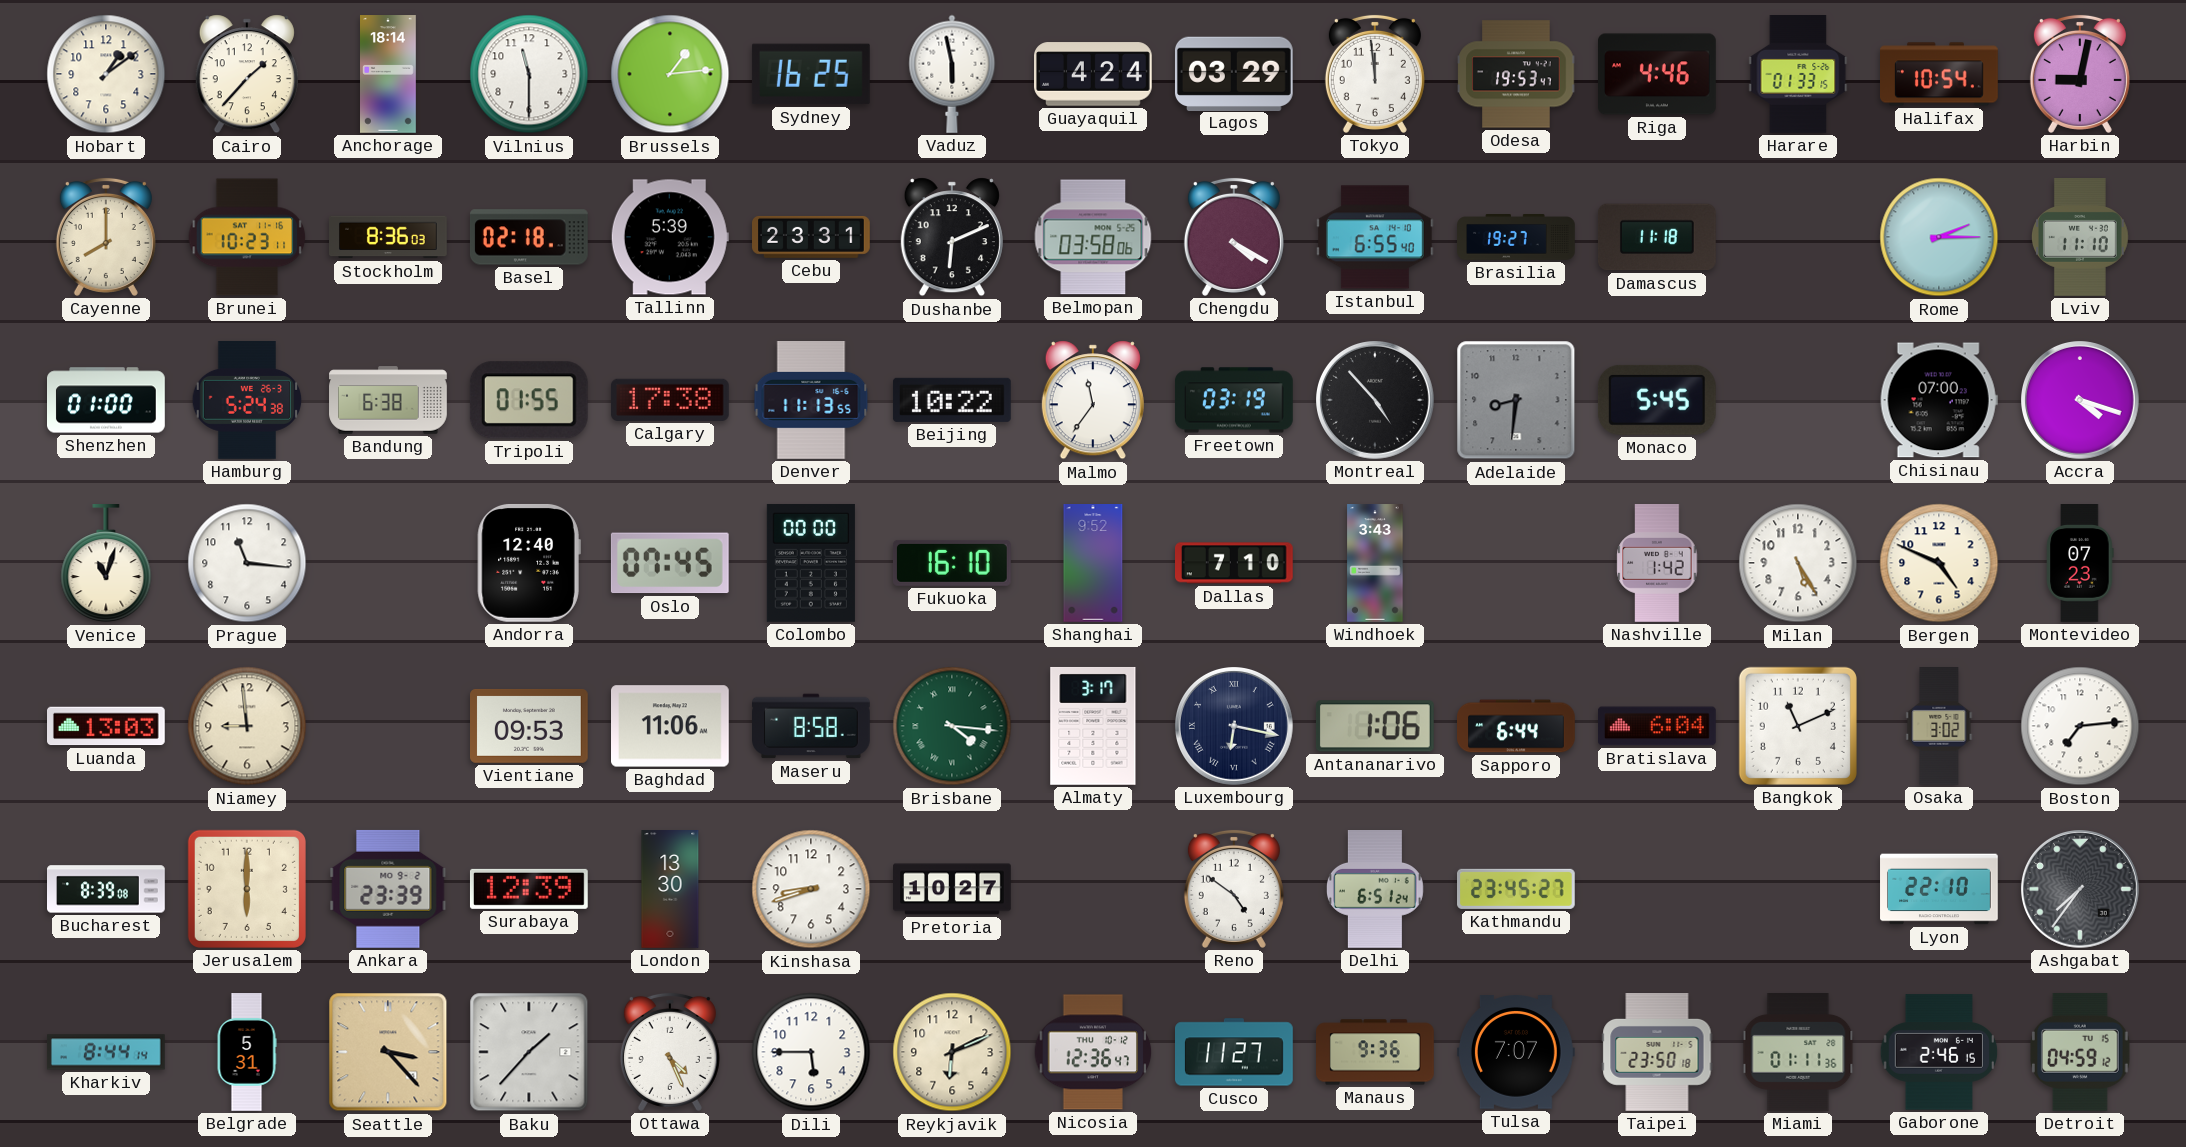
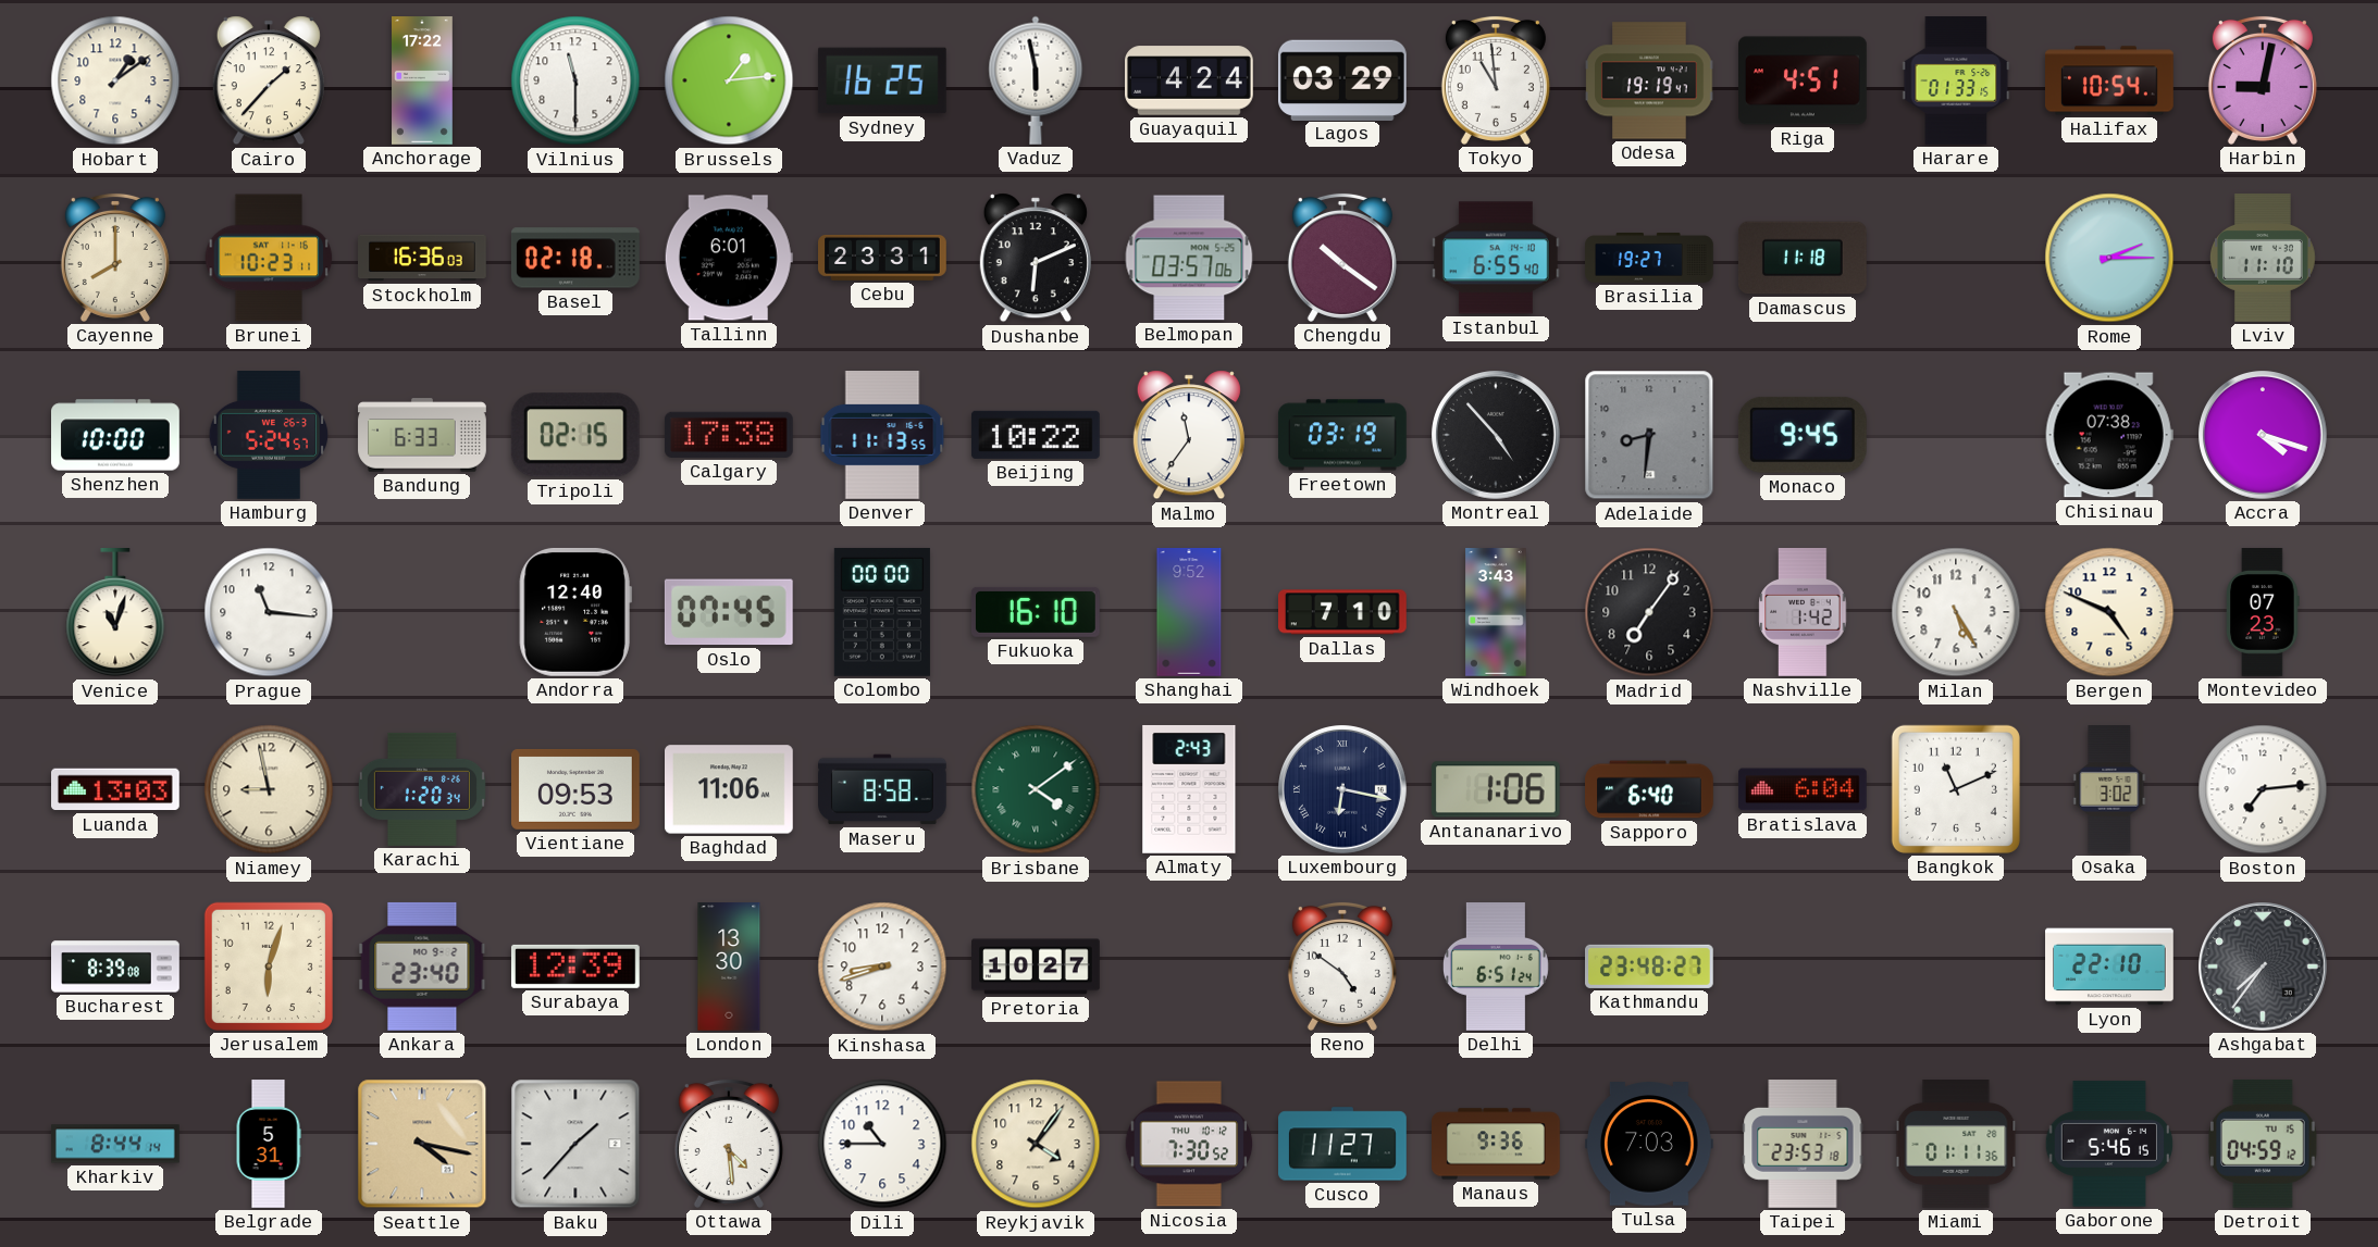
Anchorage: 18:14 -> 17:22 (423, 80)
Tokyo: 11:59 -> 10:59 (1496, 80)
Odesa: 19:53 -> 19:19 (1649, 80)
Riga: 4:46 -> 4:51 (1804, 80)
Stockholm: 8:36 -> 16:36 (423, 258)
Tallinn: 5:39 -> 6:01 (729, 258)
Belmopan: 03:58 -> 03:57 (1189, 258)
Chengdu: 4:20 -> 10:21 (1342, 258)
Shenzhen: 01:00 -> 10:00 (116, 435)
Hamburg: 5:24:38 -> 5:24:57 (269, 436)
Bandung: 6:38 -> 6:33 (422, 435)
Tripoli: 01:55 -> 02:15 (575, 435)
Monaco: 5:45 -> 9:45 (1803, 435)
Chisinau: 07:00 -> 07:38 (2109, 435)
Madrid: none -> 7:06 (1649, 612)
Niamey: 8:59 -> 8:58 (269, 789)
Karachi: none -> 1:20 (422, 789)
Brisbane: 4:16 -> 4:09 (1036, 789)
Almaty: 3:17 -> 2:43 (1189, 789)
Sapporo: 6:44 -> 6:40 (1650, 789)
Jerusalem: 6:00 -> 6:03 (269, 967)
Ankara: 23:39 -> 23:40 (422, 967)
Kathmandu: 23:45 -> 23:48 (1650, 967)
Seattle: 3:23 -> 4:17 (422, 1144)
Ottawa: 4:26 -> 4:29 (729, 1144)
Dili: 5:45 -> 10:45 (882, 1144)
Reykjavik: 6:11 -> 4:06 (1036, 1144)
Nicosia: 12:36 -> 7:30 (1189, 1144)
Tulsa: 7:07 -> 7:03 (1650, 1144)
Taipei: 23:50 -> 23:53 (1803, 1145)
Gaborone: 2:46 -> 5:46 (2109, 1144)
